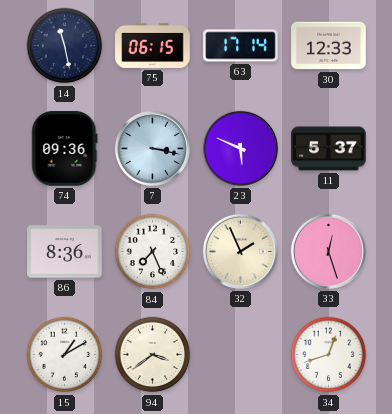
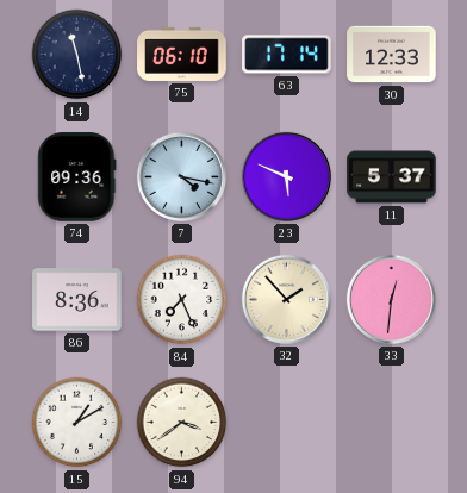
75: 06:15 -> 06:10 (182, 54)
7: 3:17 -> 4:17 (181, 176)
32: 1:56 -> 1:53 (286, 299)
33: 12:27 -> 12:31 (391, 299)
34: 12:42 -> none (329, 355)
